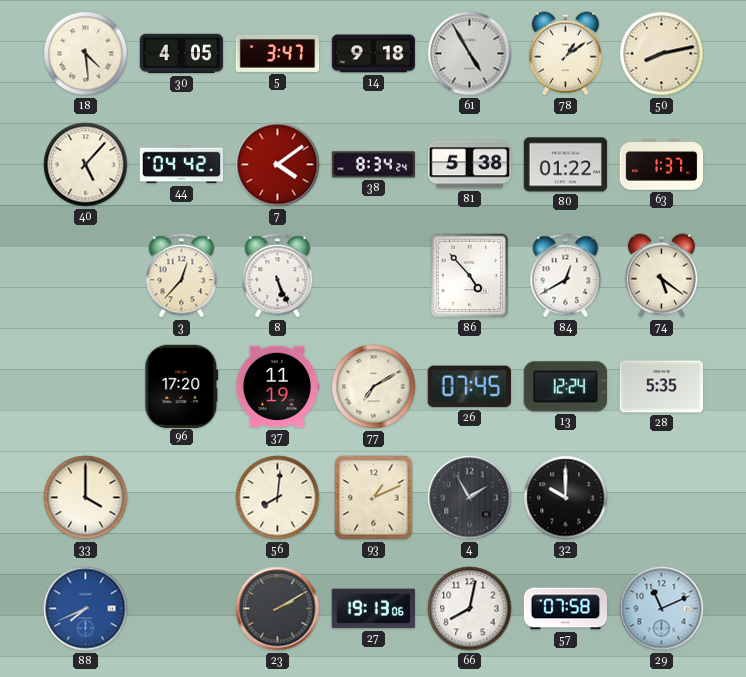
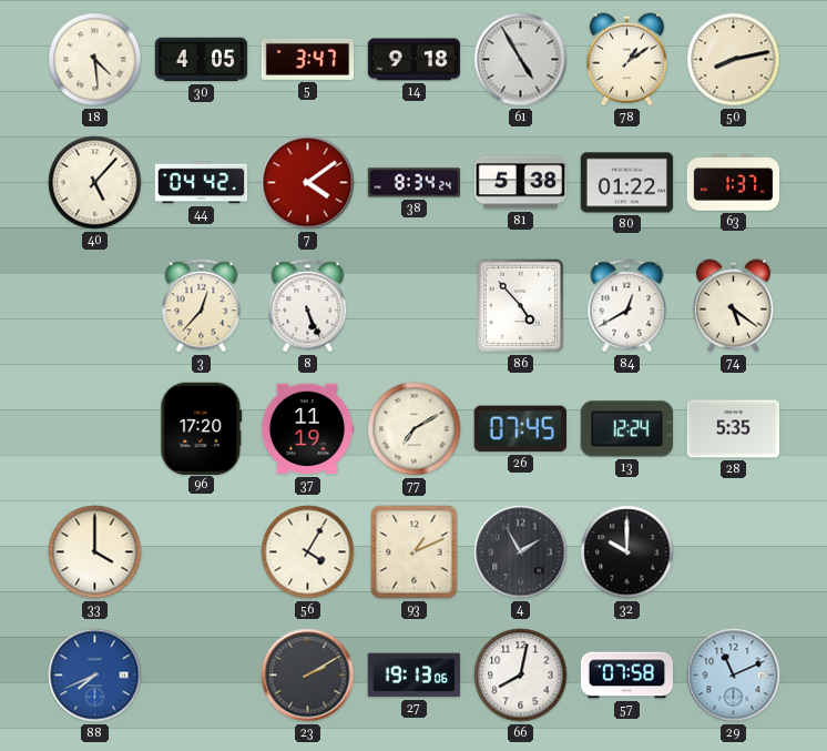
56: 8:01 -> 4:05 (308, 552)
